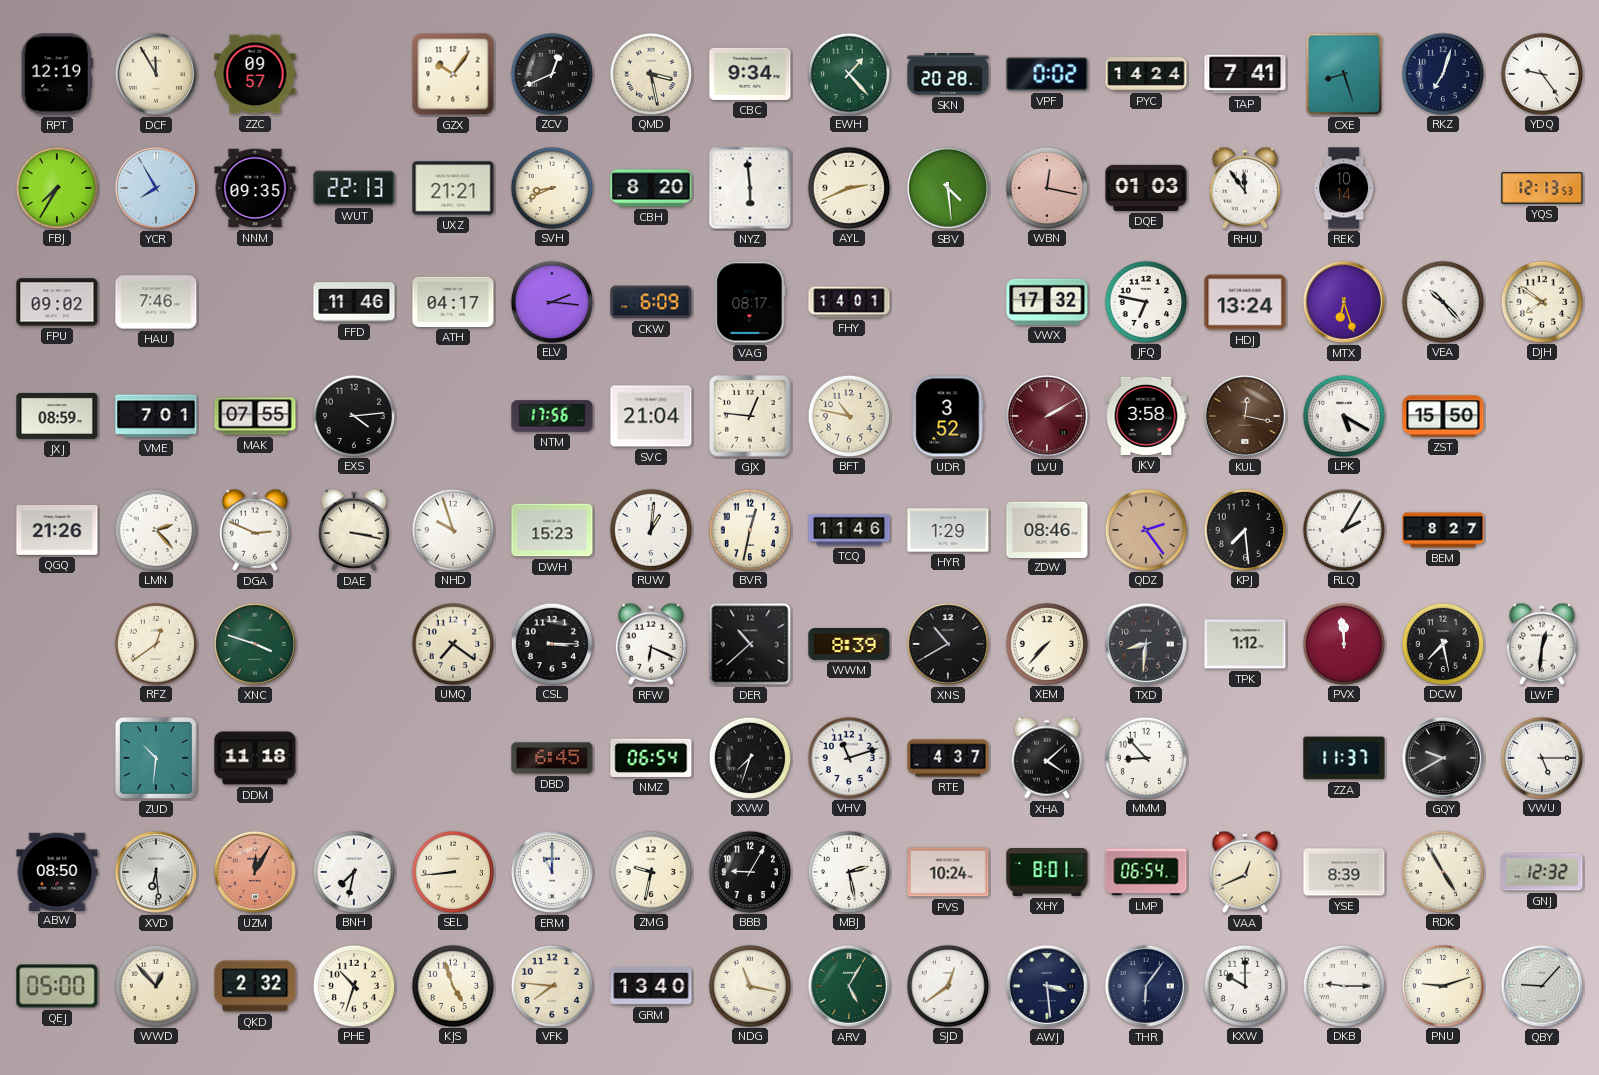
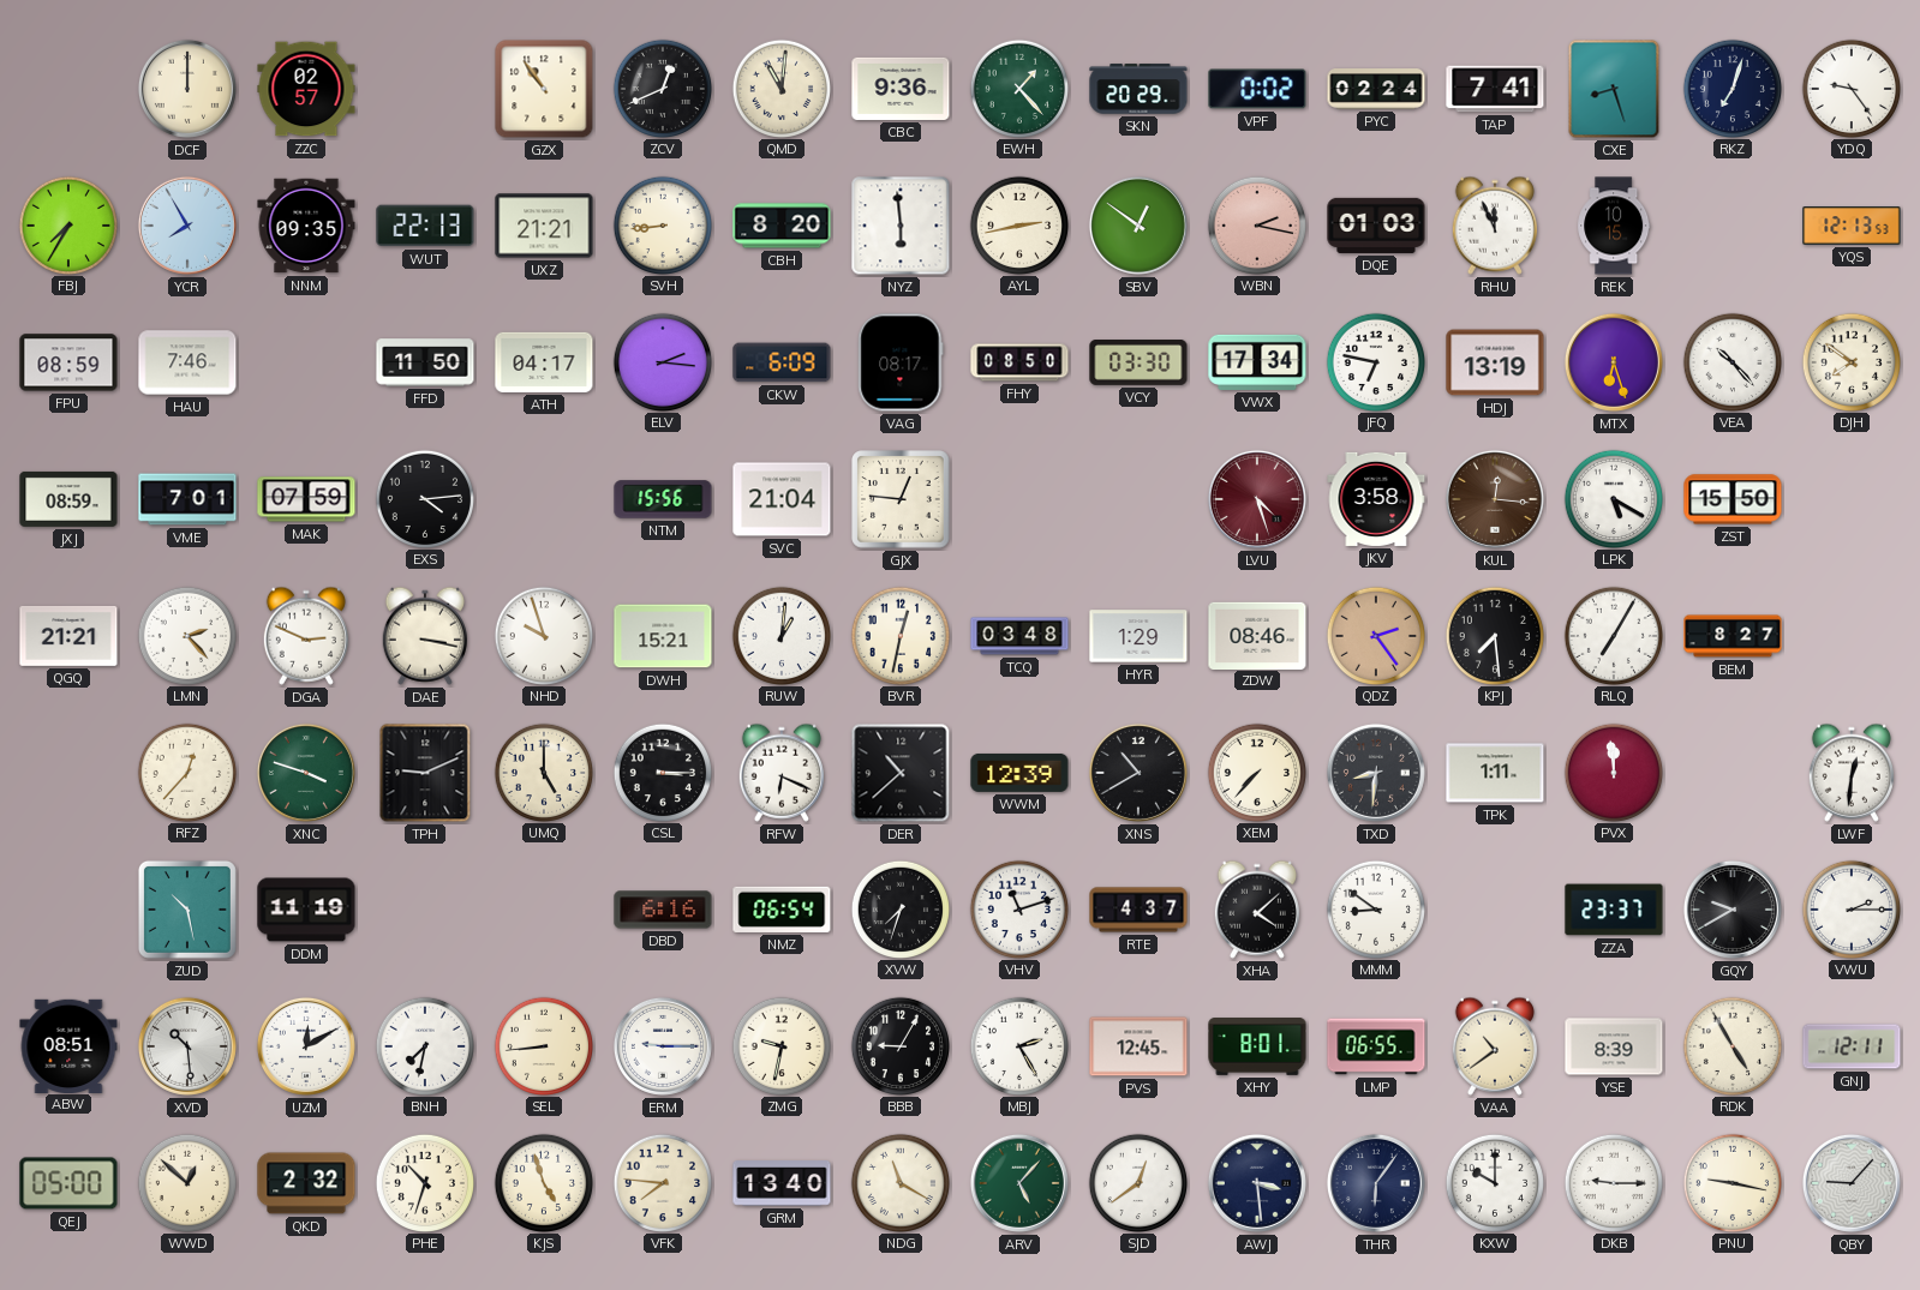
RPT: 12:19 -> none (57, 74)
DCF: 11:55 -> 12:00 (187, 89)
ZZC: 09:57 -> 02:57 (306, 89)
GZX: 10:06 -> 10:54 (544, 89)
QMD: 3:28 -> 11:01 (780, 88)
CBC: 9:34 -> 9:36 (901, 89)
SKN: 20:28 -> 20:29 (1138, 89)
PYC: 14:24 -> 02:24 (1376, 89)
SVH: 8:41 -> 8:44 (662, 224)
AYL: 2:41 -> 2:43 (1018, 224)
SBV: 4:29 -> 12:51 (1138, 226)
WBN: 12:17 -> 2:17 (1256, 224)
RHU: 11:54 -> 11:56 (1495, 226)
REK: 10:14 -> 10:15 (1614, 226)
FPU: 09:02 -> 08:59 (68, 362)
FFD: 11:46 -> 11:50 (425, 362)
FHY: 14:01 -> 08:50 (1019, 362)
VCY: none -> 03:30 (1138, 364)
VWX: 17:32 -> 17:34 (1257, 362)
HDJ: 13:24 -> 13:19 (1495, 362)
MAK: 07:55 -> 07:59 (306, 499)
NTM: 17:56 -> 15:56 (663, 499)
BFT: 10:47 -> none (848, 415)
UDR: 3:52 -> none (948, 416)
LVU: 2:10 -> 4:27 (1257, 499)
KUL: 12:17 -> 12:16 (1495, 499)
QGQ: 21:26 -> 21:21 (68, 636)
DWH: 15:23 -> 15:21 (663, 636)
TCQ: 11:46 -> 03:48 (1019, 636)
RLQ: 2:05 -> 7:05 (1613, 635)
RFZ: 12:39 -> 12:37 (186, 772)
TPH: none -> 9:11 (425, 773)
UMQ: 7:21 -> 5:00 (543, 772)
WWM: 8:39 -> 12:39 (1019, 773)
TPK: 1:12 -> 1:11 (1495, 773)
DCW: 7:28 -> none (1442, 643)
ZUD: 10:31 -> 10:28 (187, 910)
DDM: 11:18 -> 11:19 (306, 910)
DBD: 6:45 -> 6:16 (663, 910)
MMM: 8:53 -> 8:51 (1375, 908)
ZZA: 11:37 -> 23:37 (1614, 910)
VWU: 5:15 -> 2:15 (1850, 908)
ABW: 08:50 -> 08:51 (68, 1045)
XVD: 6:29 -> 10:29 (187, 1046)
UZM: 12:05 -> 12:10 (306, 1046)
UZM dial: salmon -> white (306, 1046)
ERM: 11:00 -> 9:15 (663, 1046)
MBJ: 2:28 -> 2:25 (1018, 1045)
PVS: 10:24 -> 12:45 (1138, 1046)
LMP: 06:54 -> 06:55 (1376, 1046)
VAA: 12:41 -> 10:39 (1495, 1046)
GNJ: 12:32 -> 12:11 (1852, 1046)
WWD: 12:53 -> 12:52 (186, 1182)
NDG: 11:17 -> 11:20 (899, 1182)
ARV: 5:05 -> 5:07 (1019, 1183)
PNU: 9:12 -> 9:17 (1731, 1182)
